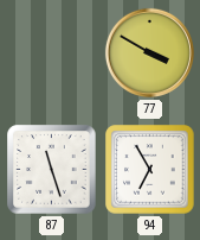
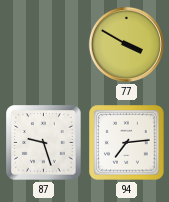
87: 11:27 -> 9:27 (44, 143)
94: 6:55 -> 7:14 (127, 143)
